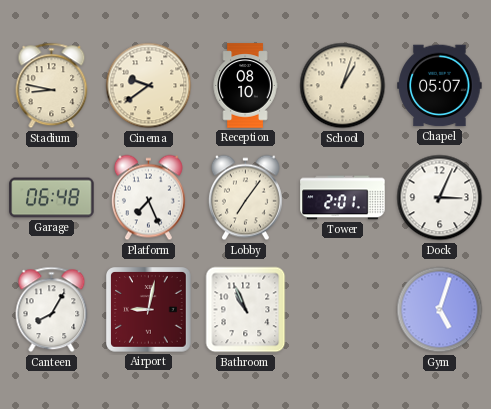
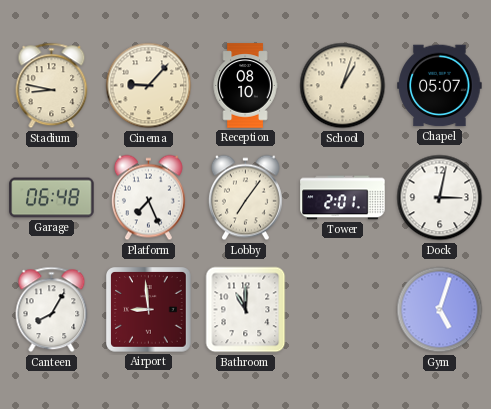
Cinema: 9:39 -> 9:07 (149, 86)
Dock: 3:04 -> 3:02 (440, 198)
Airport: 9:02 -> 8:59 (149, 310)
Bathroom: 10:56 -> 11:00 (246, 310)
